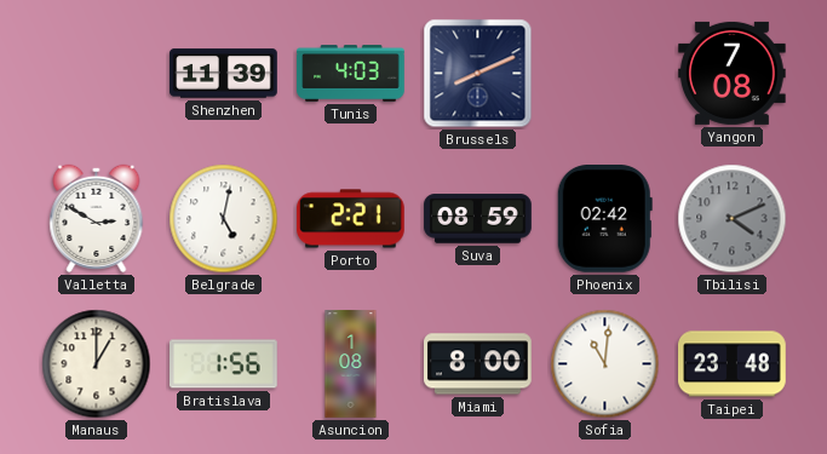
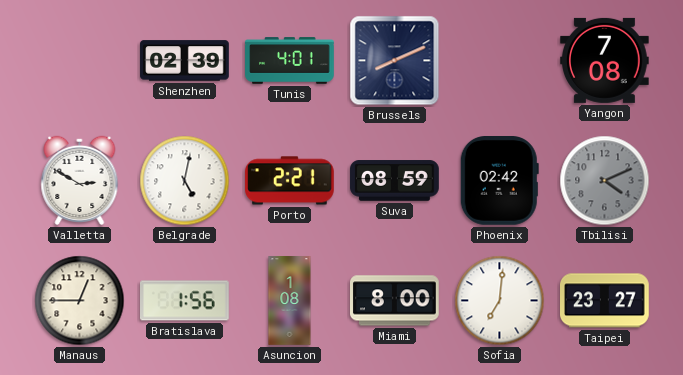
Shenzhen: 11:39 -> 02:39 (185, 61)
Tunis: 4:03 -> 4:01 (290, 61)
Manaus: 1:00 -> 12:45 (80, 301)
Sofia: 11:01 -> 7:01 (500, 301)
Taipei: 23:48 -> 23:27 (605, 301)
